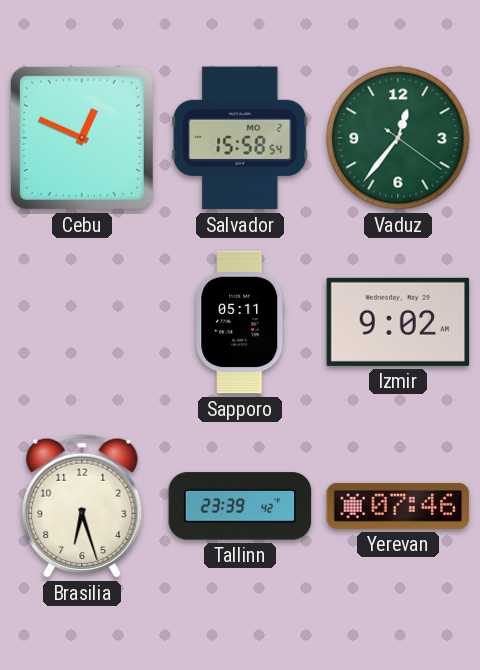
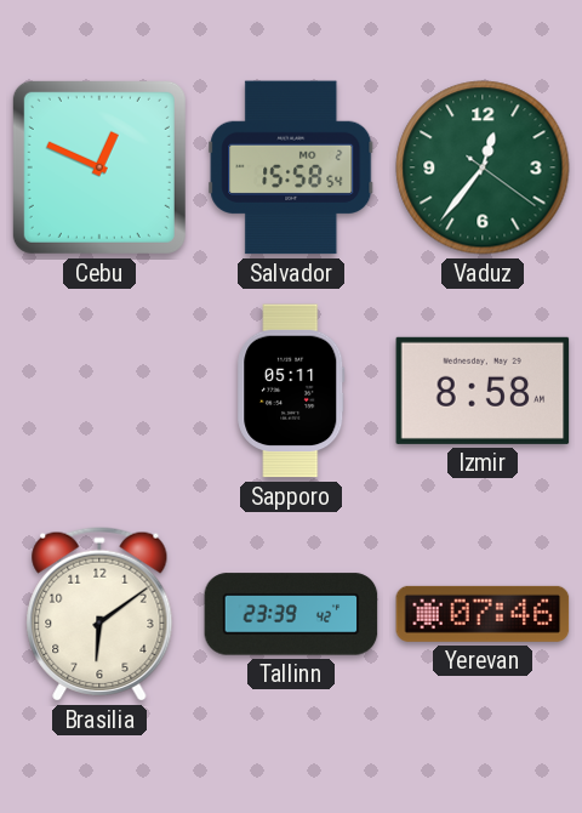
Izmir: 9:02 -> 8:58 (483, 391)
Brasilia: 6:27 -> 6:09 (99, 614)
